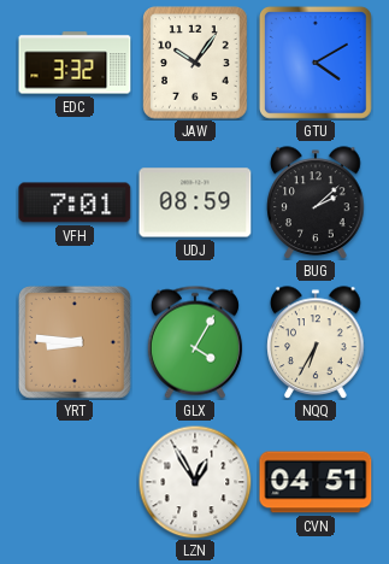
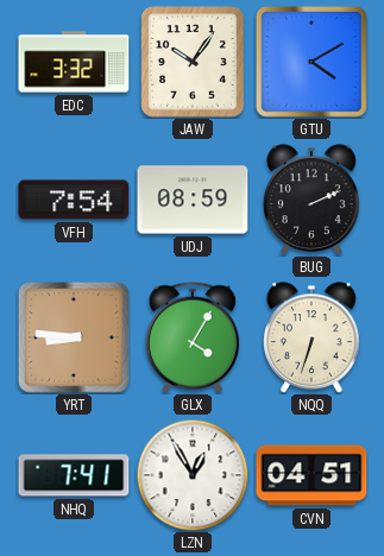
VFH: 7:01 -> 7:54 (74, 200)
BUG: 2:08 -> 2:11 (311, 200)
NQQ: 6:35 -> 6:33 (311, 337)
NHQ: none -> 7:41 (74, 475)
